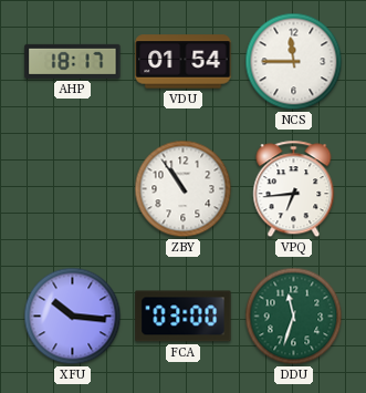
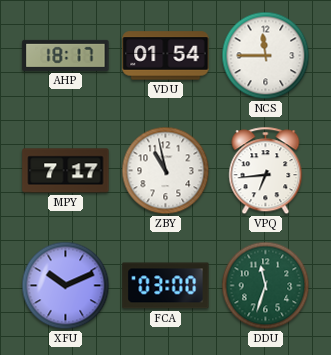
MPY: none -> 7:17 (66, 171)
ZBY: 10:54 -> 10:58 (166, 171)
XFU: 10:16 -> 10:11 (66, 286)
